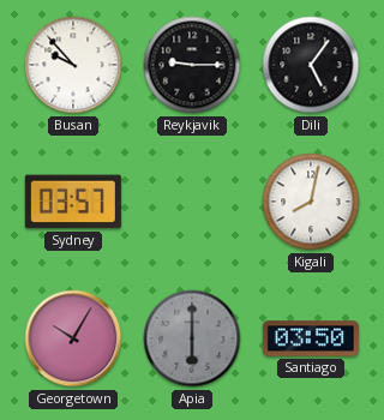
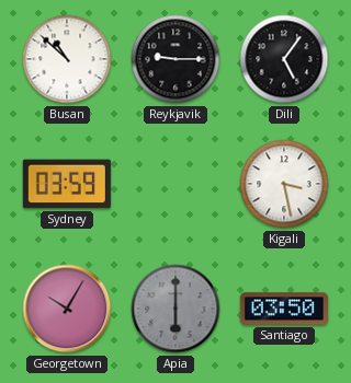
Busan: 9:53 -> 10:52 (67, 59)
Sydney: 03:57 -> 03:59 (67, 184)
Kigali: 8:02 -> 3:28 (284, 184)
